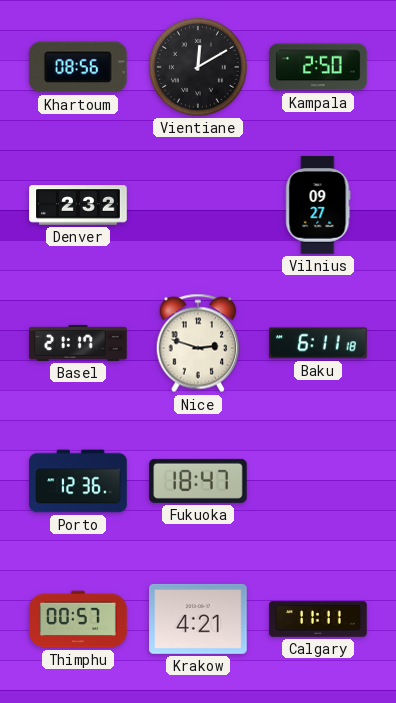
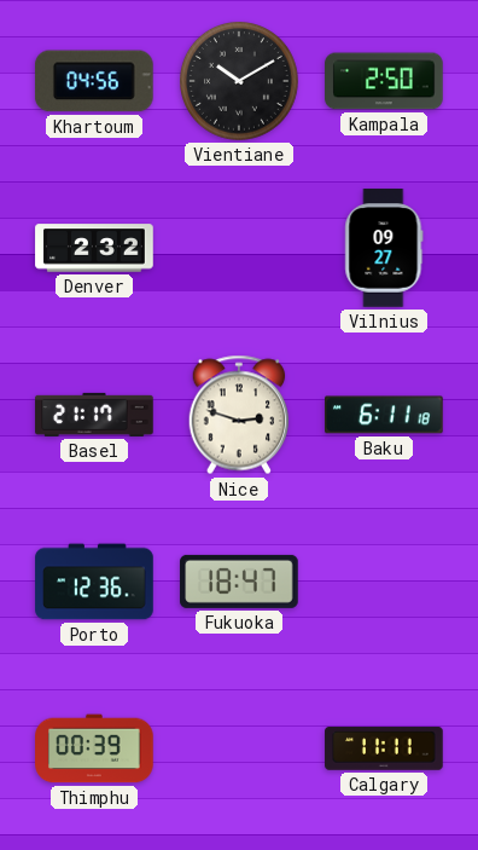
Khartoum: 08:56 -> 04:56 (94, 81)
Vientiane: 12:10 -> 10:10 (240, 82)
Thimphu: 00:57 -> 00:39 (94, 748)
Krakow: 4:21 -> none (198, 619)
